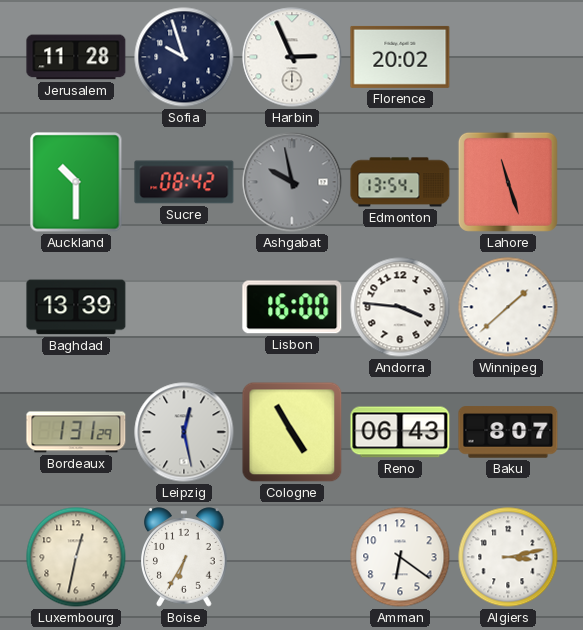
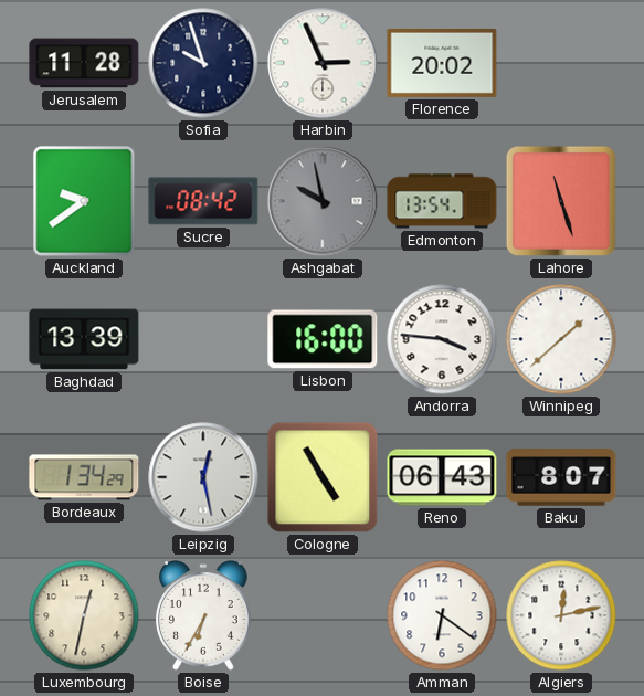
Auckland: 10:30 -> 9:39 (84, 201)
Bordeaux: 1:31 -> 1:34 (84, 477)
Algiers: 3:13 -> 12:13 (561, 615)
